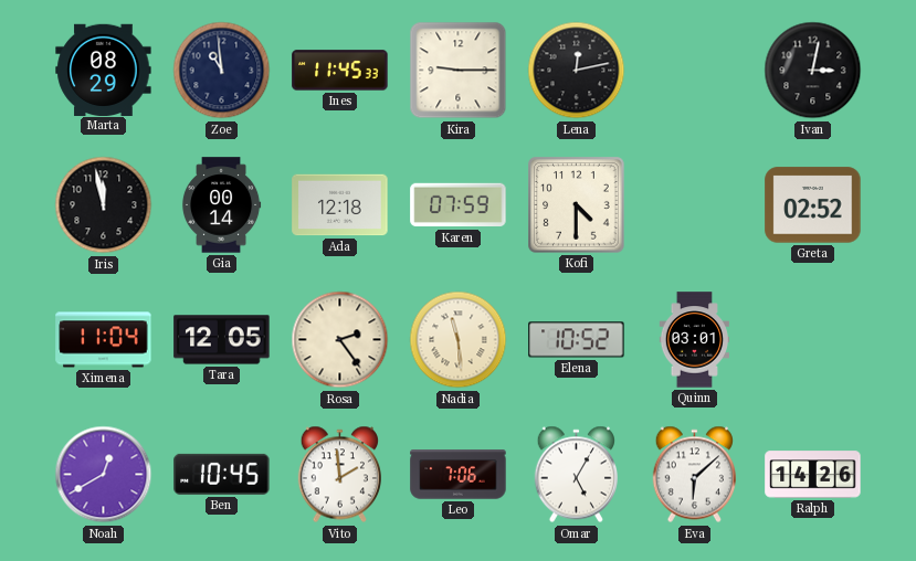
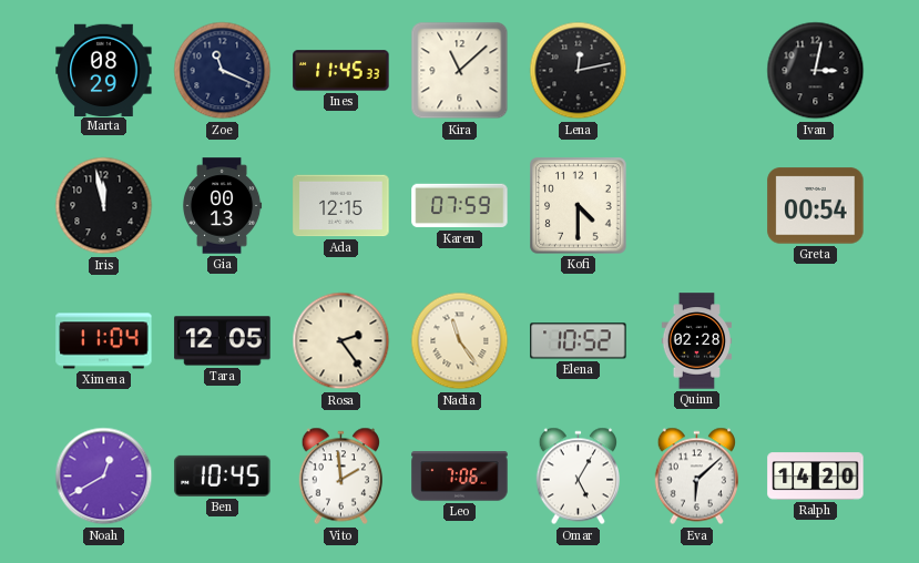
Zoe: 10:59 -> 11:19 (223, 71)
Kira: 9:15 -> 11:08 (460, 71)
Gia: 00:14 -> 00:13 (222, 206)
Ada: 12:18 -> 12:15 (341, 206)
Greta: 02:52 -> 00:54 (816, 206)
Nadia: 11:29 -> 11:24 (460, 341)
Quinn: 03:01 -> 02:28 (696, 341)
Ralph: 14:26 -> 14:20 (816, 477)
